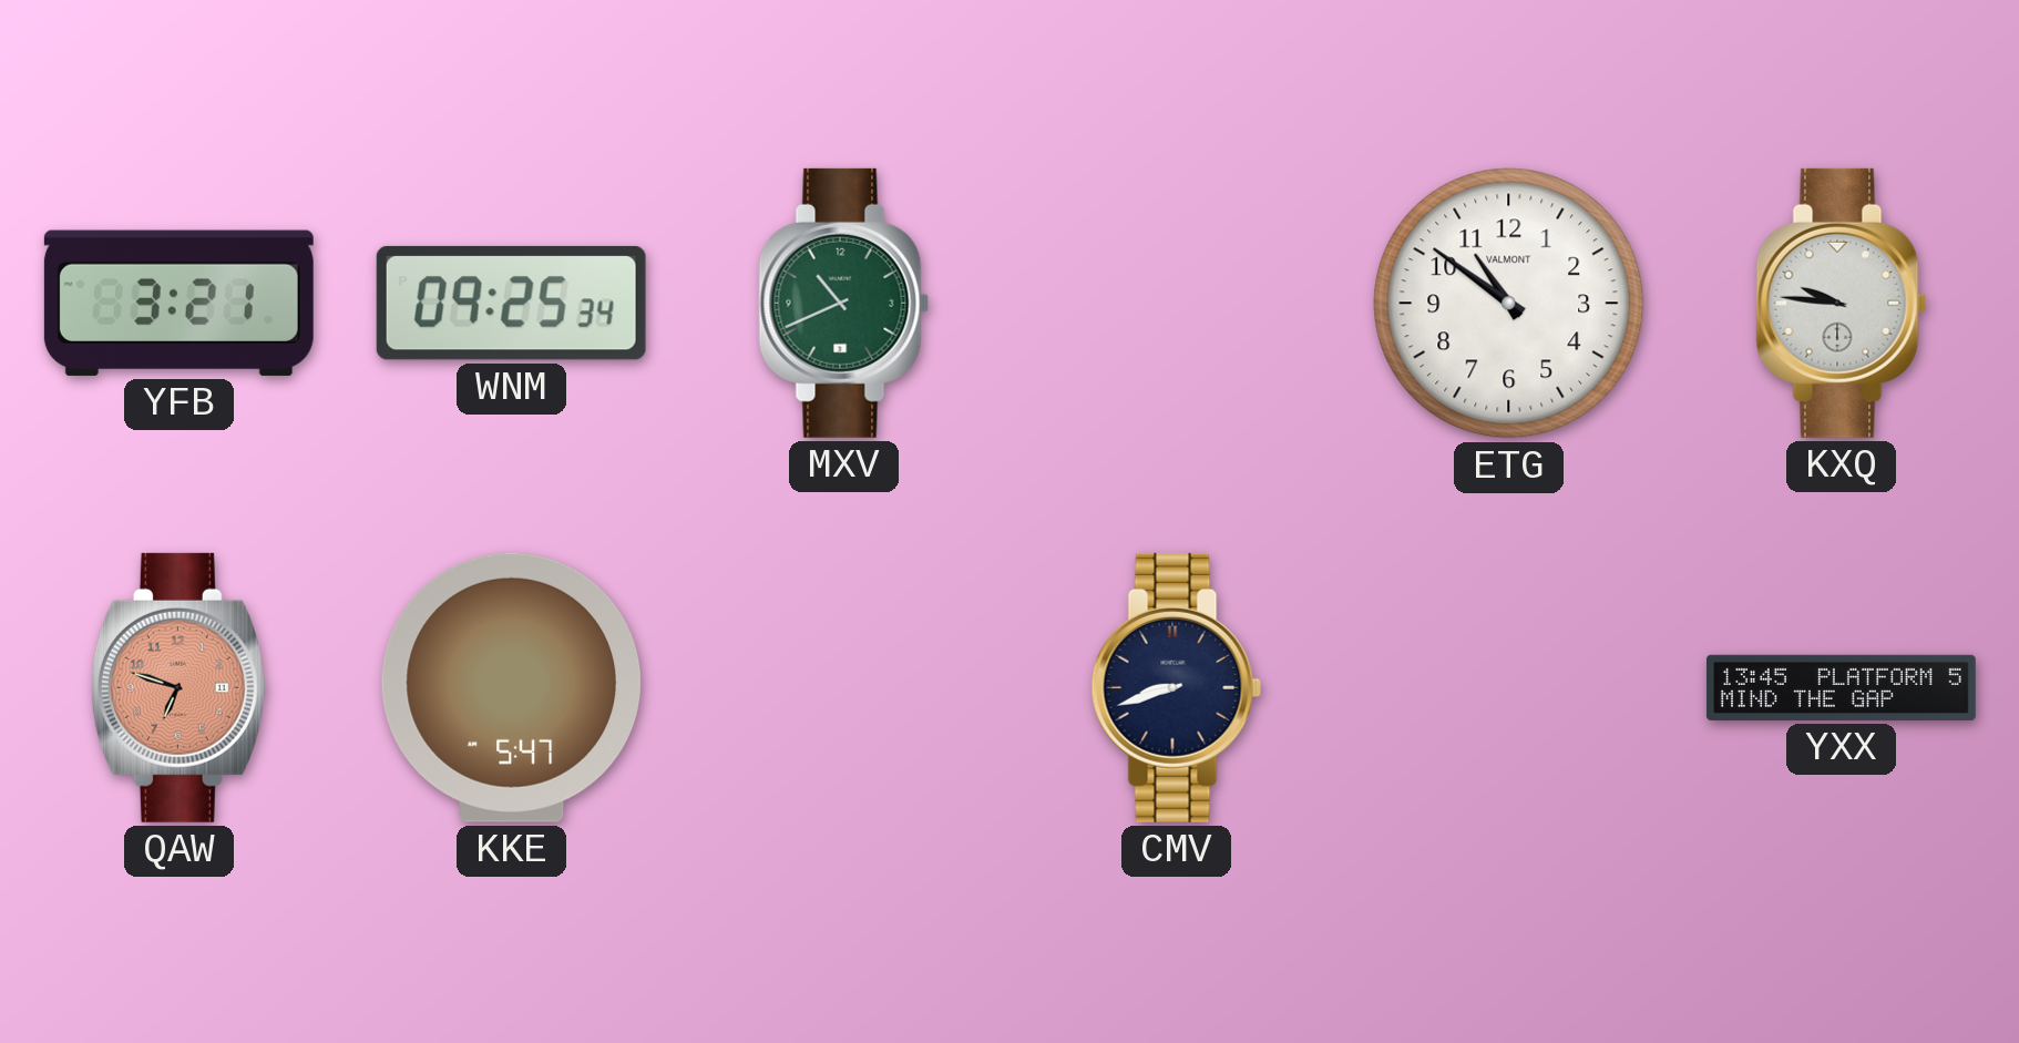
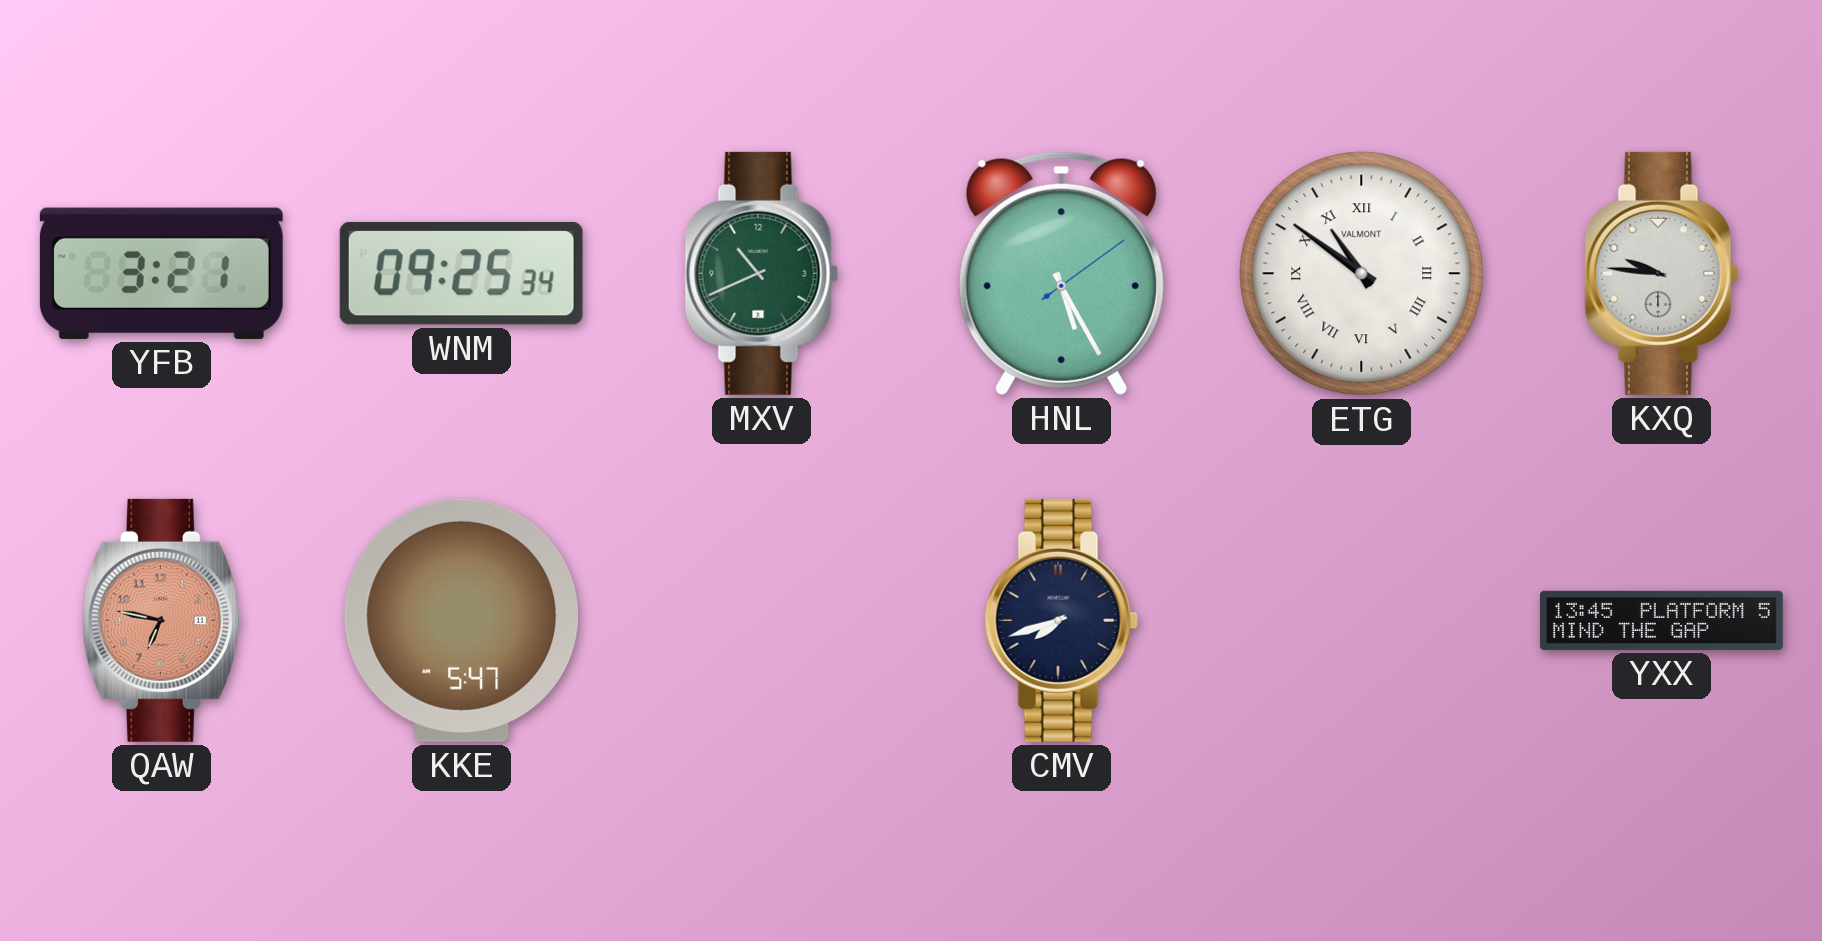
HNL: none -> 5:25 (1061, 273)
ETG numerals: Arabic -> Roman (1362, 274)
QAW: 6:48 -> 6:47 (161, 620)
CMV: 8:42 -> 7:42 (1062, 620)
